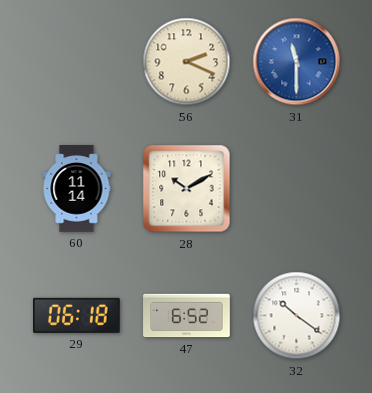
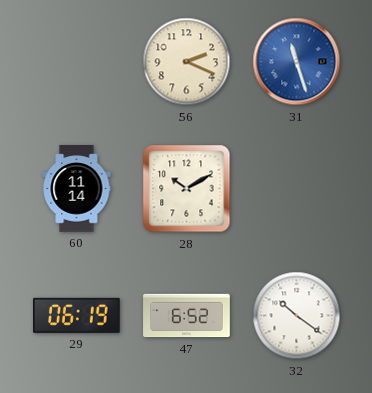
31: 11:30 -> 11:27 (297, 62)
29: 06:18 -> 06:19 (77, 315)
